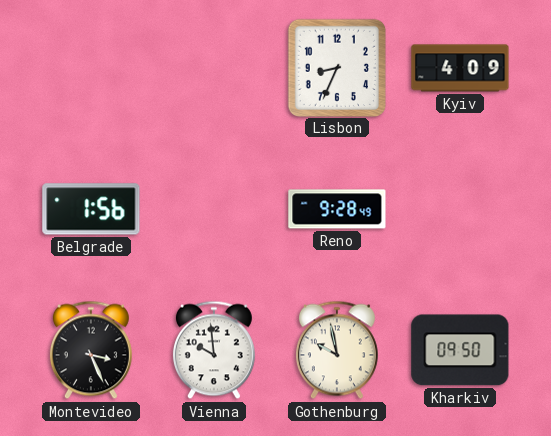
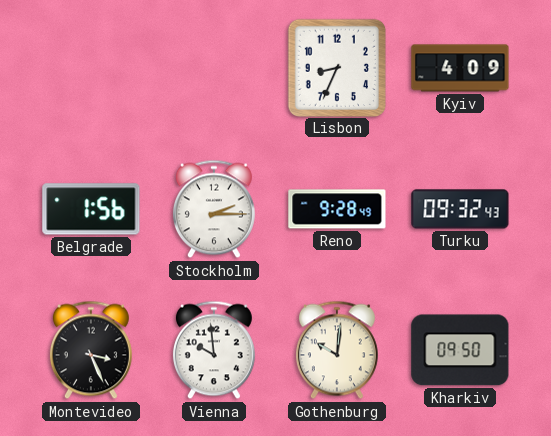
Stockholm: none -> 2:15 (214, 209)
Turku: none -> 09:32 (460, 209)
Gothenburg: 9:58 -> 10:01 (337, 350)
